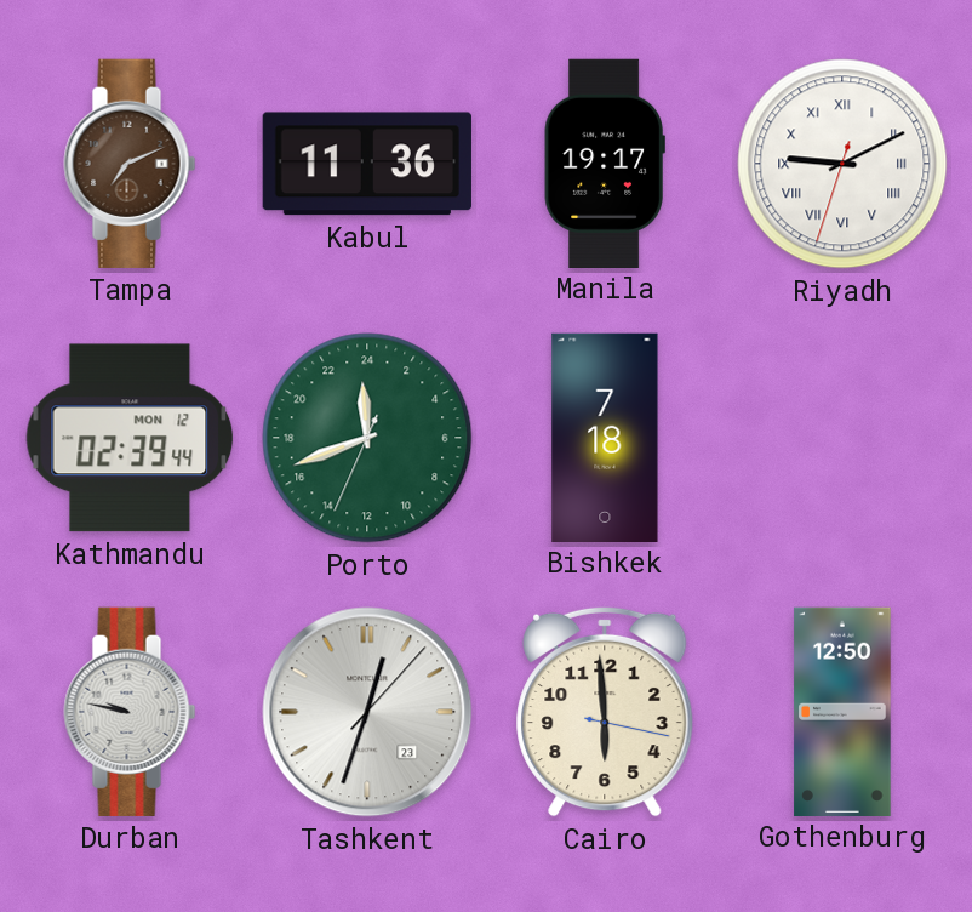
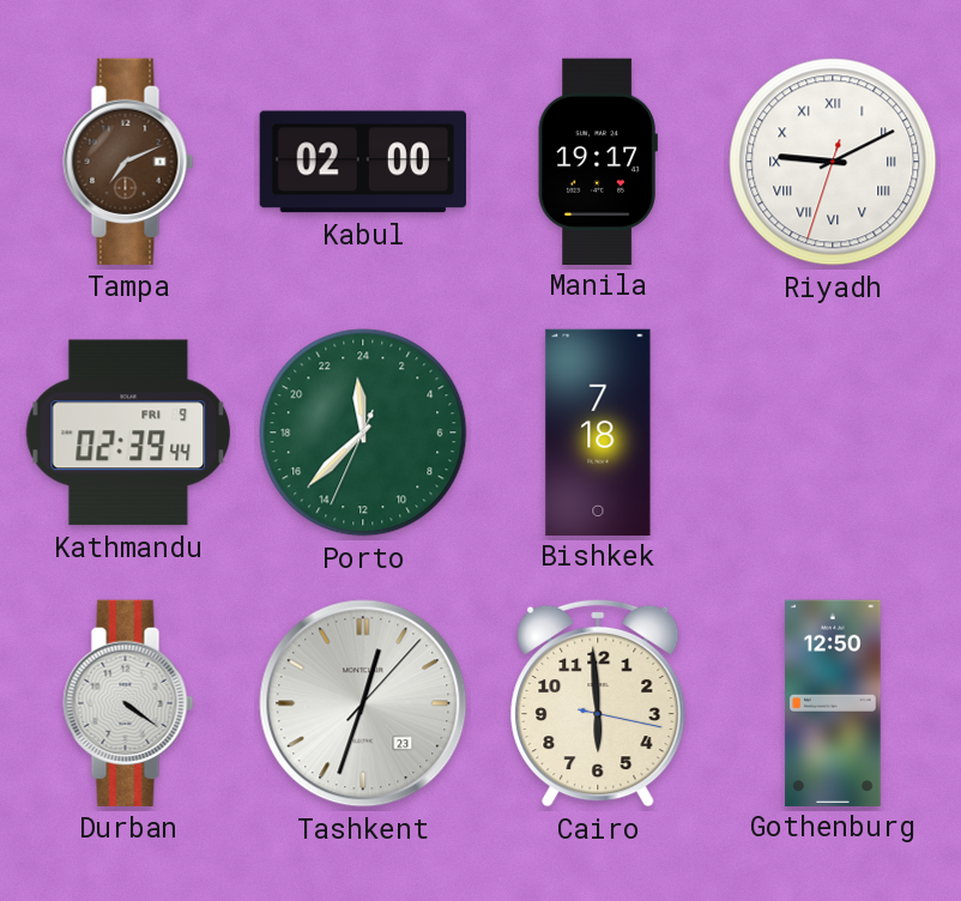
Kabul: 11:36 -> 02:00 (363, 162)
Kathmandu date: MON 12 -> FRI 9 (128, 433)
Porto: 23:41 -> 23:37 (363, 433)
Durban: 9:47 -> 4:21 (128, 703)
